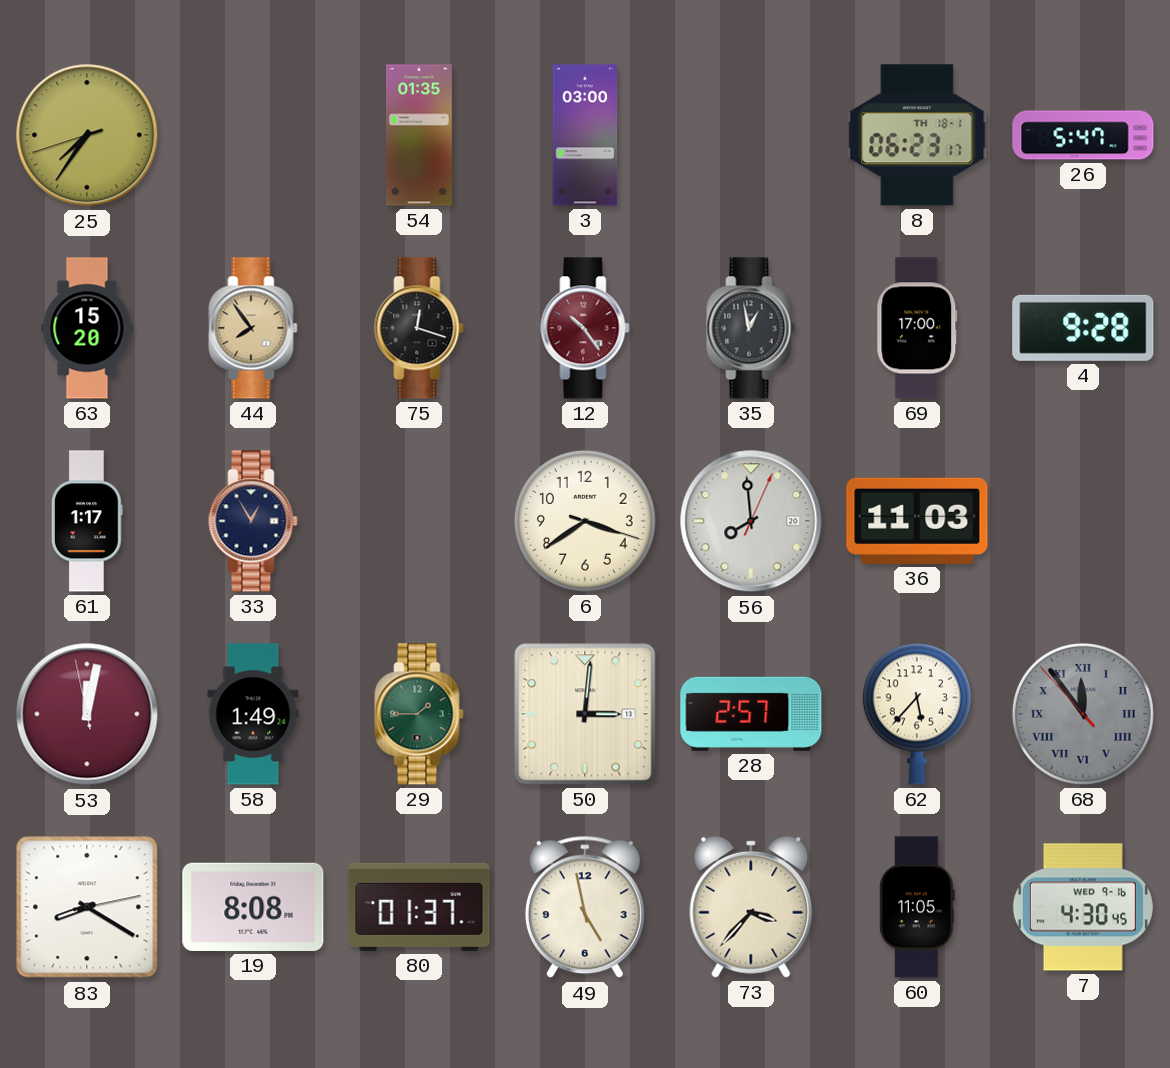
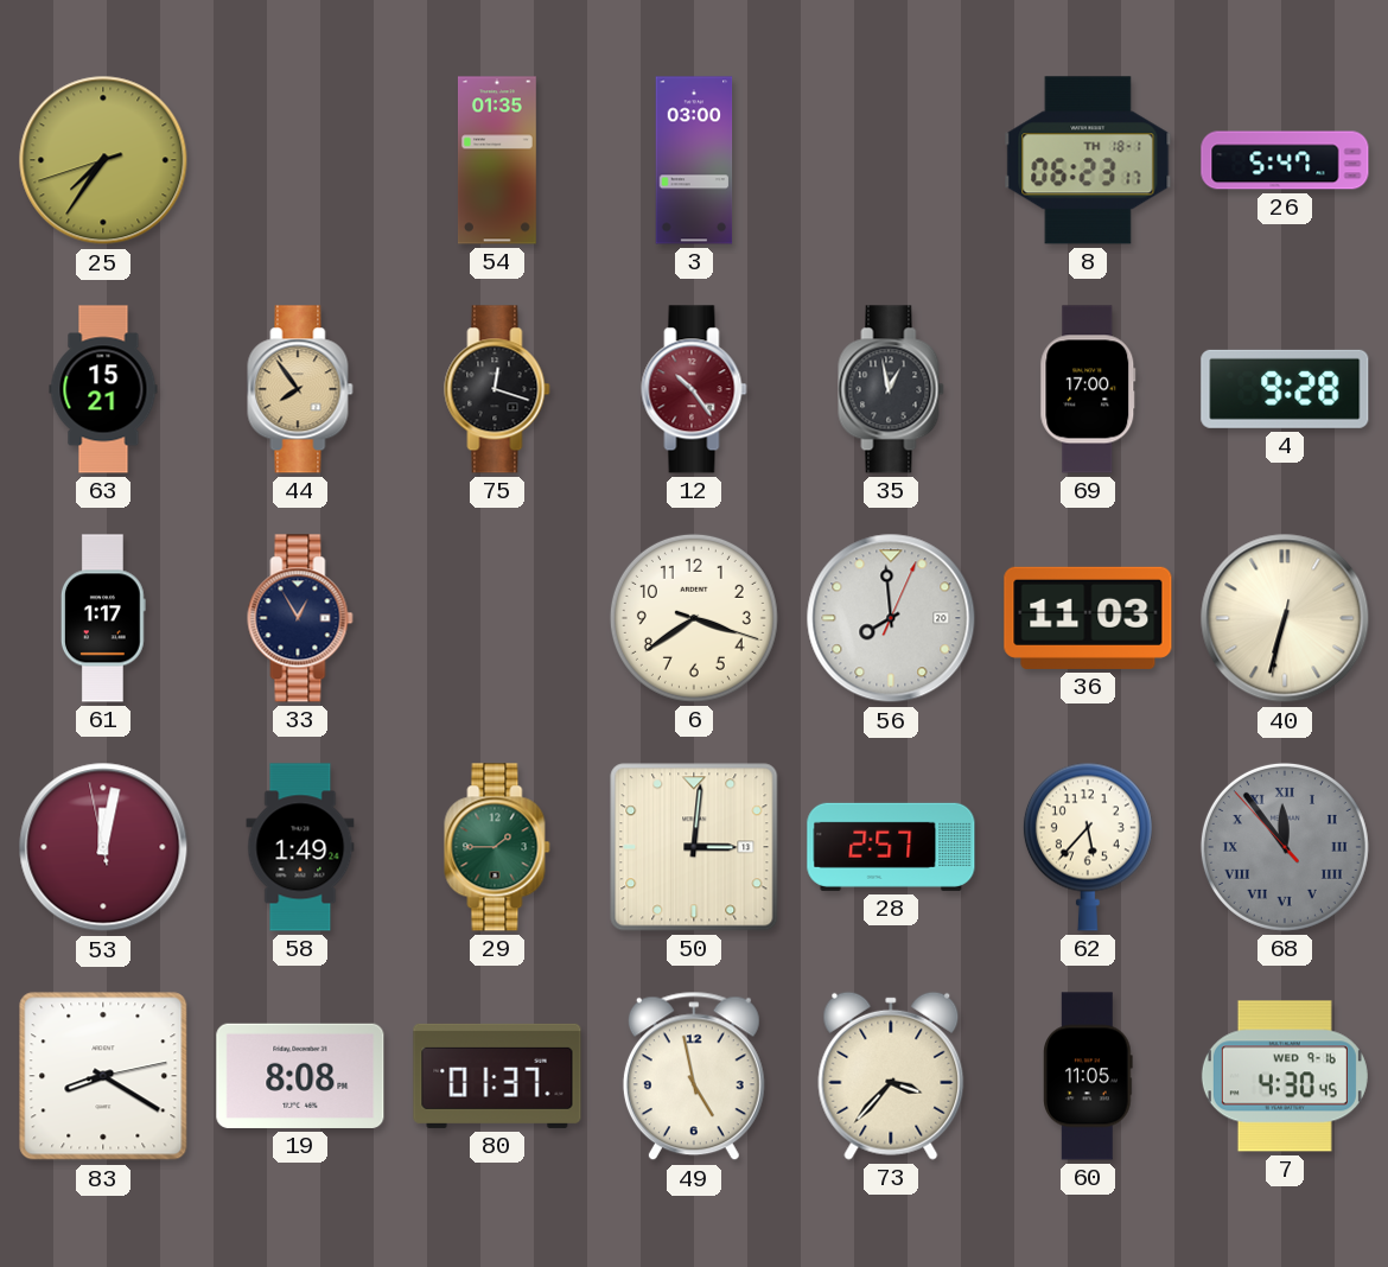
63: 15:20 -> 15:21 (103, 389)
40: none -> 6:32 (1285, 618)
